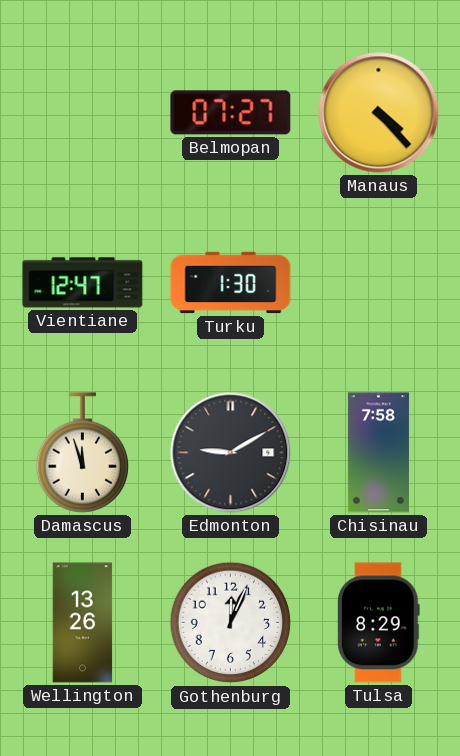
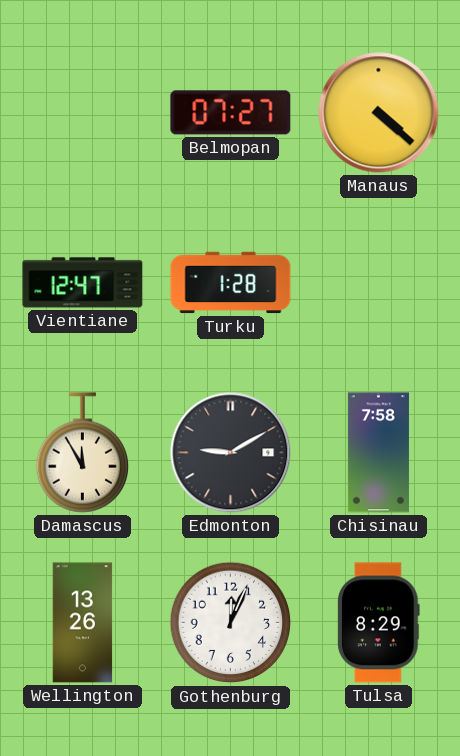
Manaus: 4:23 -> 4:22 (379, 113)
Turku: 1:30 -> 1:28 (231, 283)
Damascus: 11:57 -> 11:55 (82, 453)
